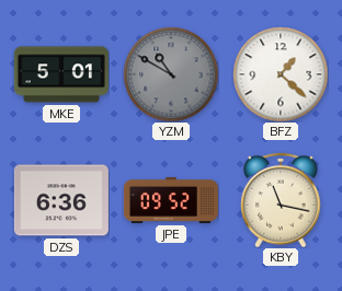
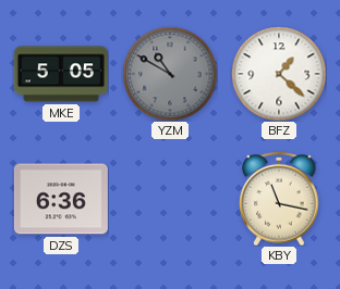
MKE: 5:01 -> 5:05 (61, 74)
JPE: 09:52 -> none (171, 200)
